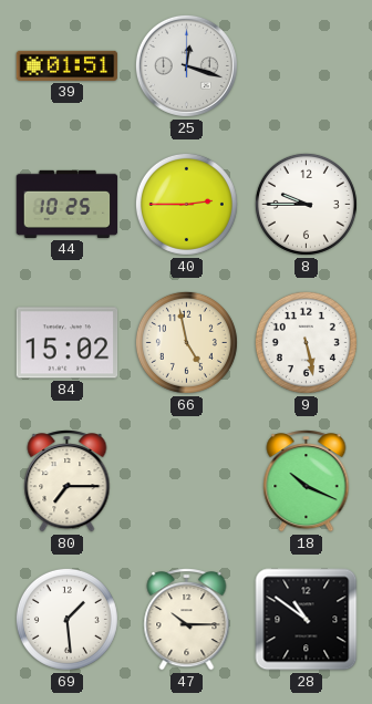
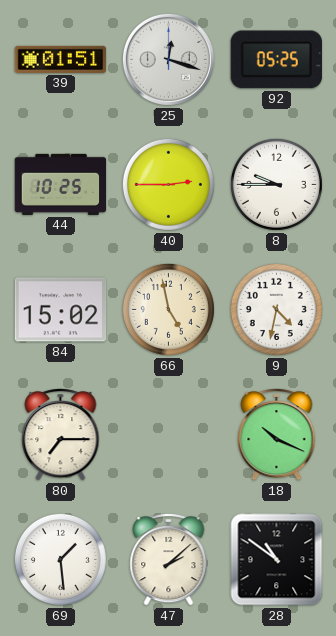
92: none -> 05:25 (276, 60)
9: 5:28 -> 4:32 (276, 309)
47: 10:15 -> 2:08 (169, 560)
